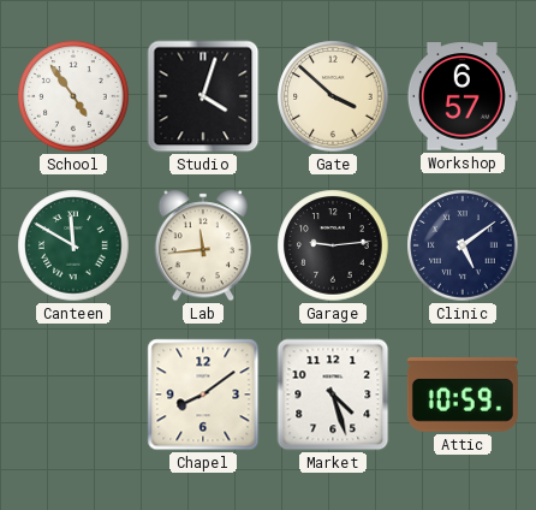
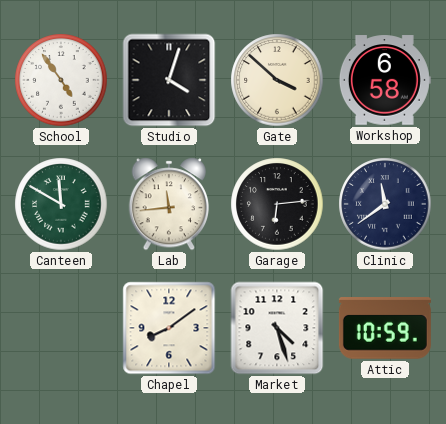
Workshop: 6:57 -> 6:58 (385, 80)
Garage: 9:14 -> 6:14 (277, 204)
Clinic: 5:09 -> 11:39 (385, 204)
